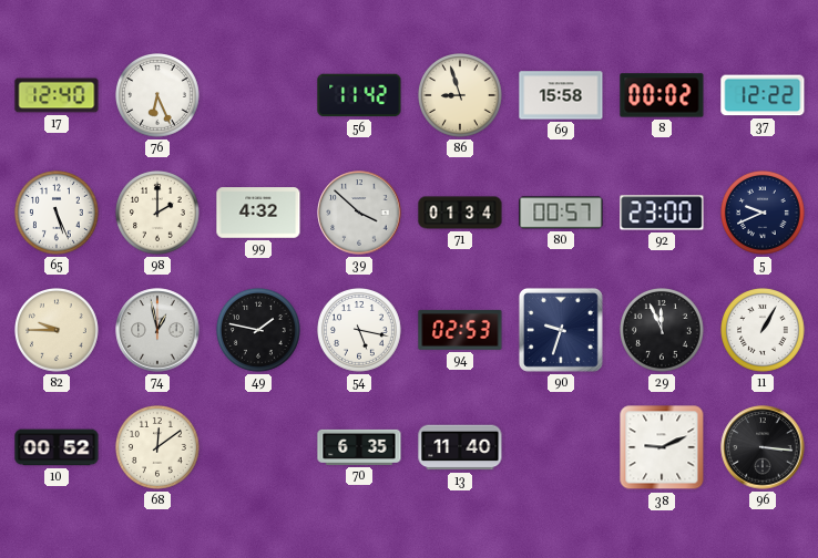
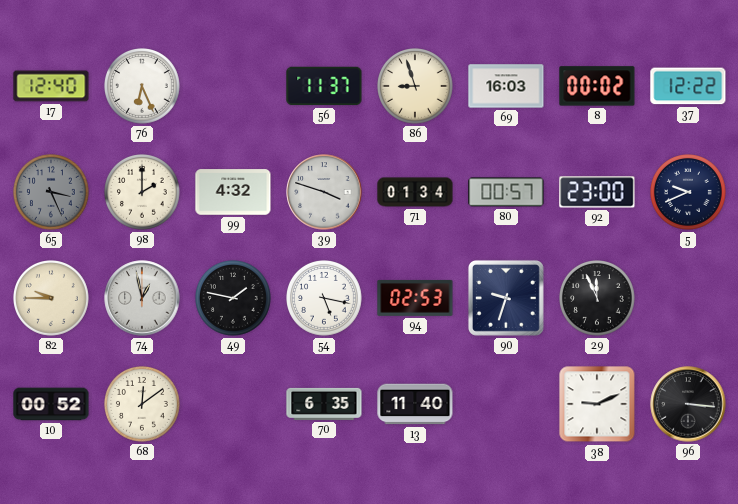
56: 11:42 -> 11:37 (324, 86)
69: 15:58 -> 16:03 (506, 86)
65: 5:26 -> 3:26 (52, 193)
65 dial: white -> grey (52, 193)
39: 3:52 -> 3:48 (324, 192)
11: 1:05 -> none (764, 331)
